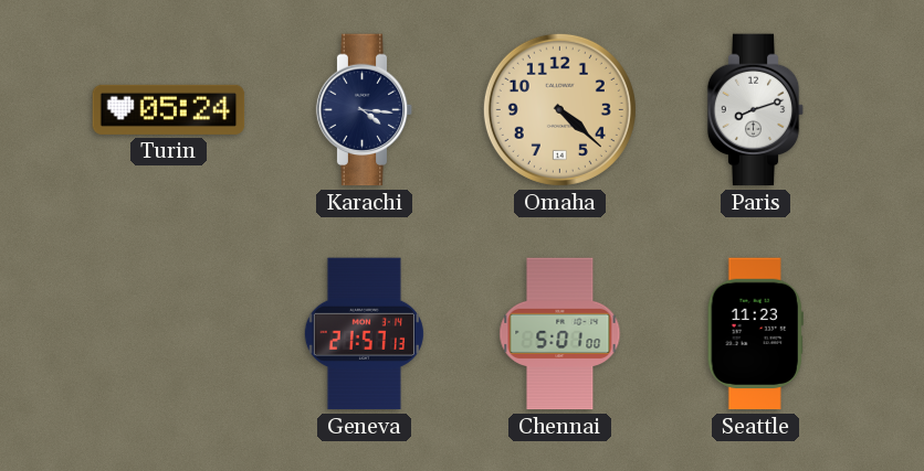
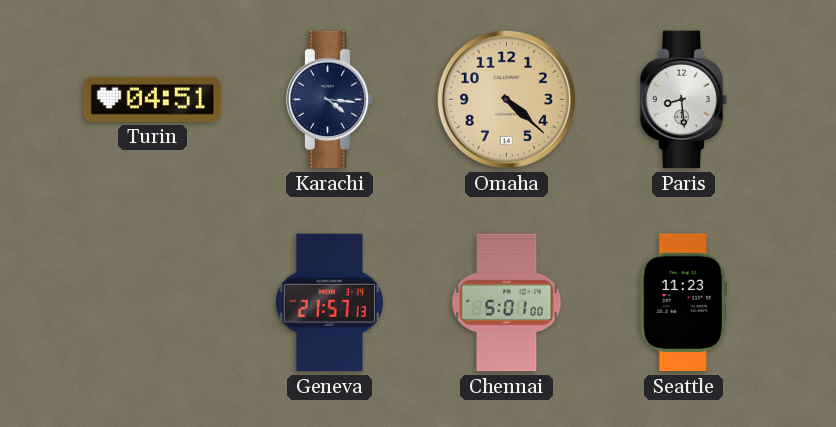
Turin: 05:24 -> 04:51 (153, 99)
Paris: 8:12 -> 8:29 (684, 100)
